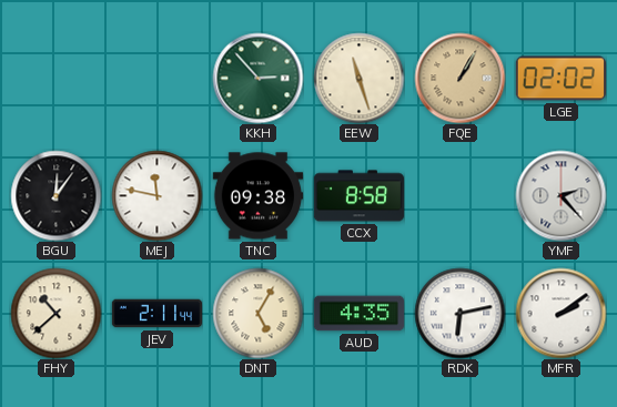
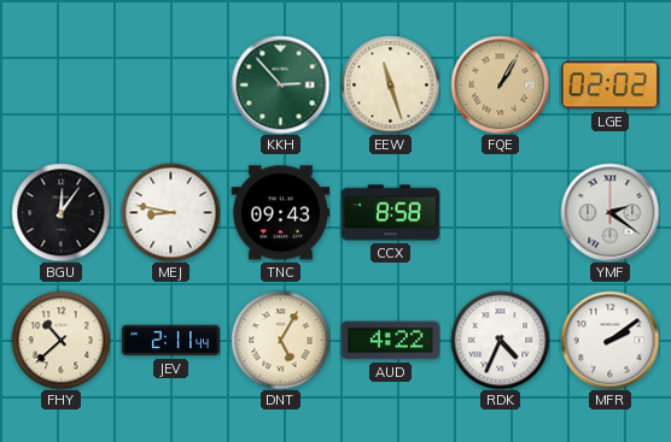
MEJ: 11:47 -> 8:47 (170, 212)
TNC: 09:38 -> 09:43 (280, 213)
YMF: 2:23 -> 2:21 (609, 212)
AUD: 4:35 -> 4:22 (390, 341)
RDK: 6:13 -> 4:34 (500, 340)
